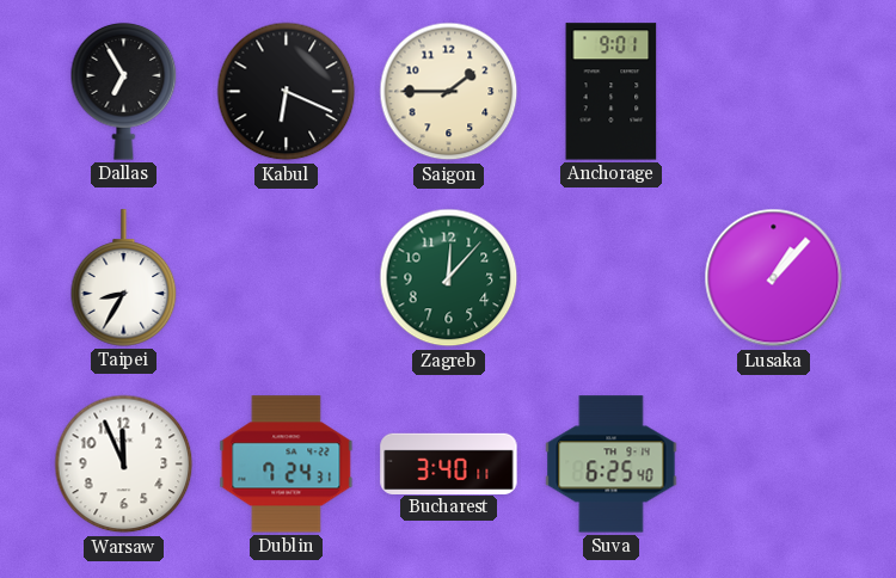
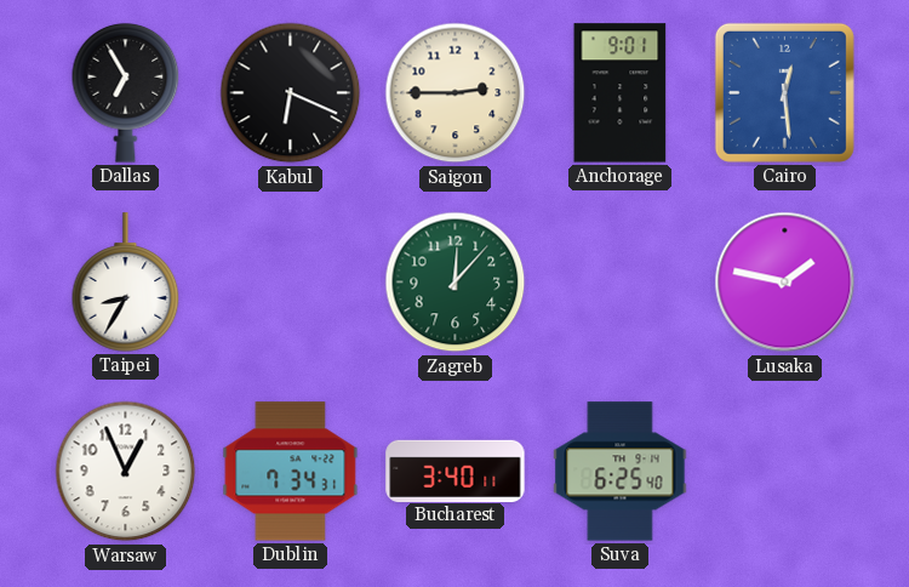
Saigon: 1:45 -> 2:45 (456, 93)
Cairo: none -> 12:29 (784, 92)
Lusaka: 1:07 -> 1:47 (785, 283)
Warsaw: 11:56 -> 12:56 (126, 472)
Dublin: 7:24 -> 7:34 (291, 472)
